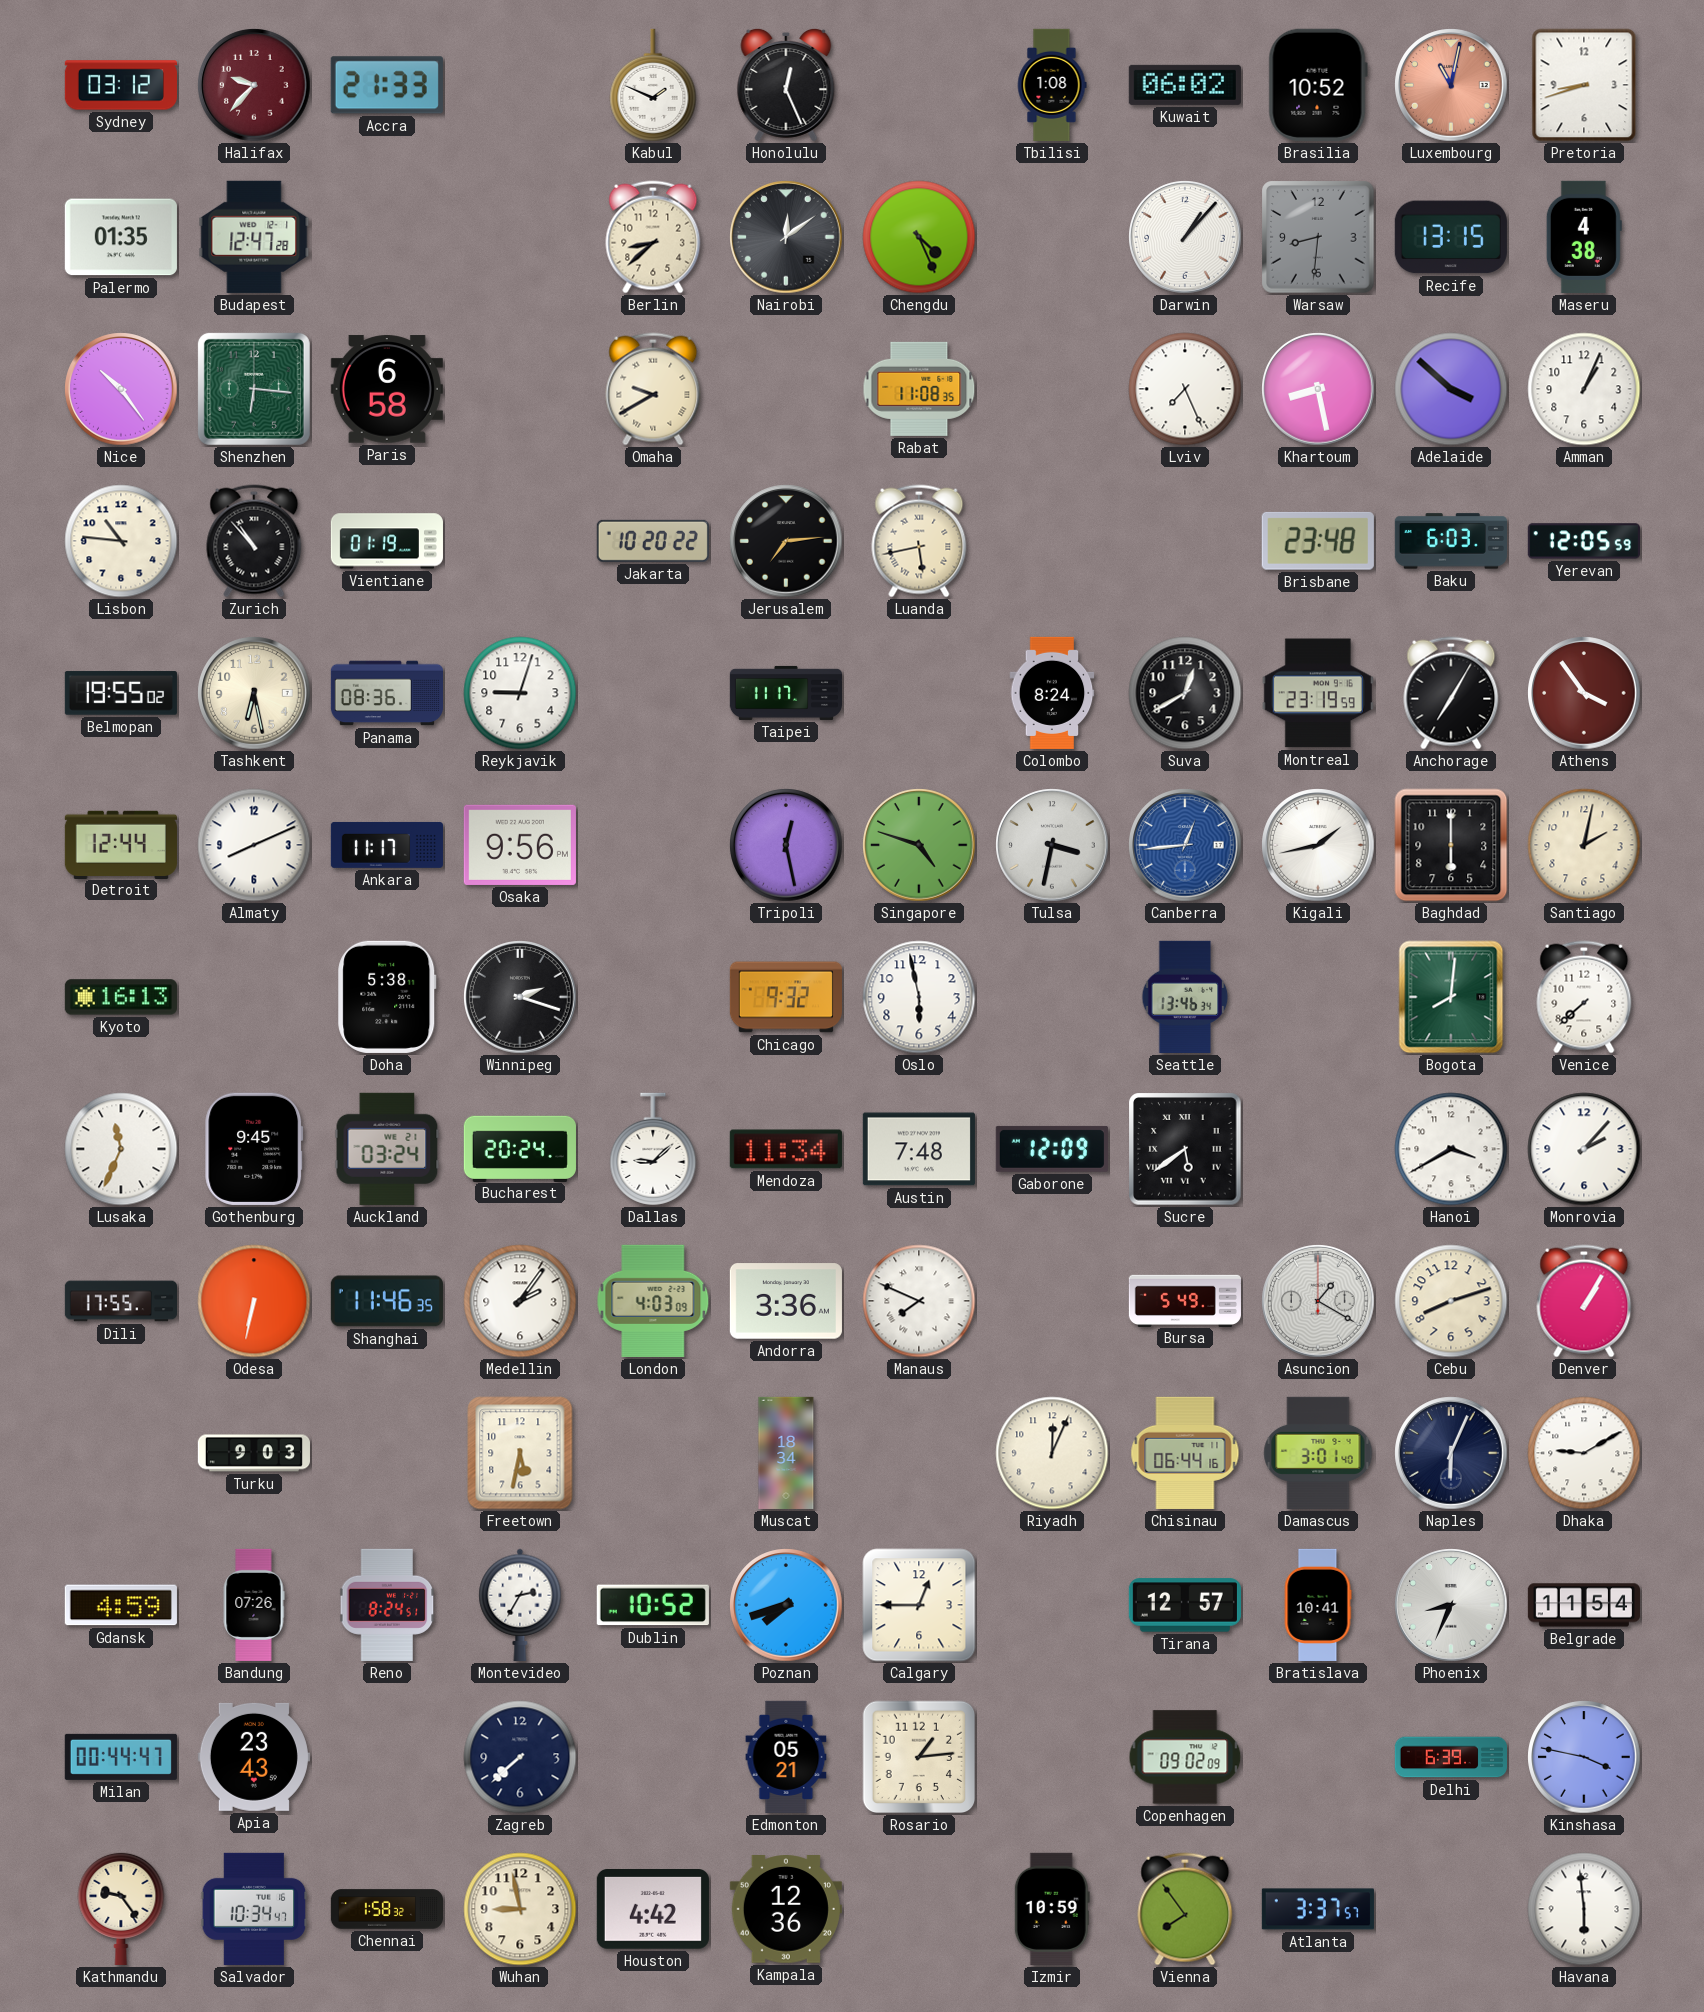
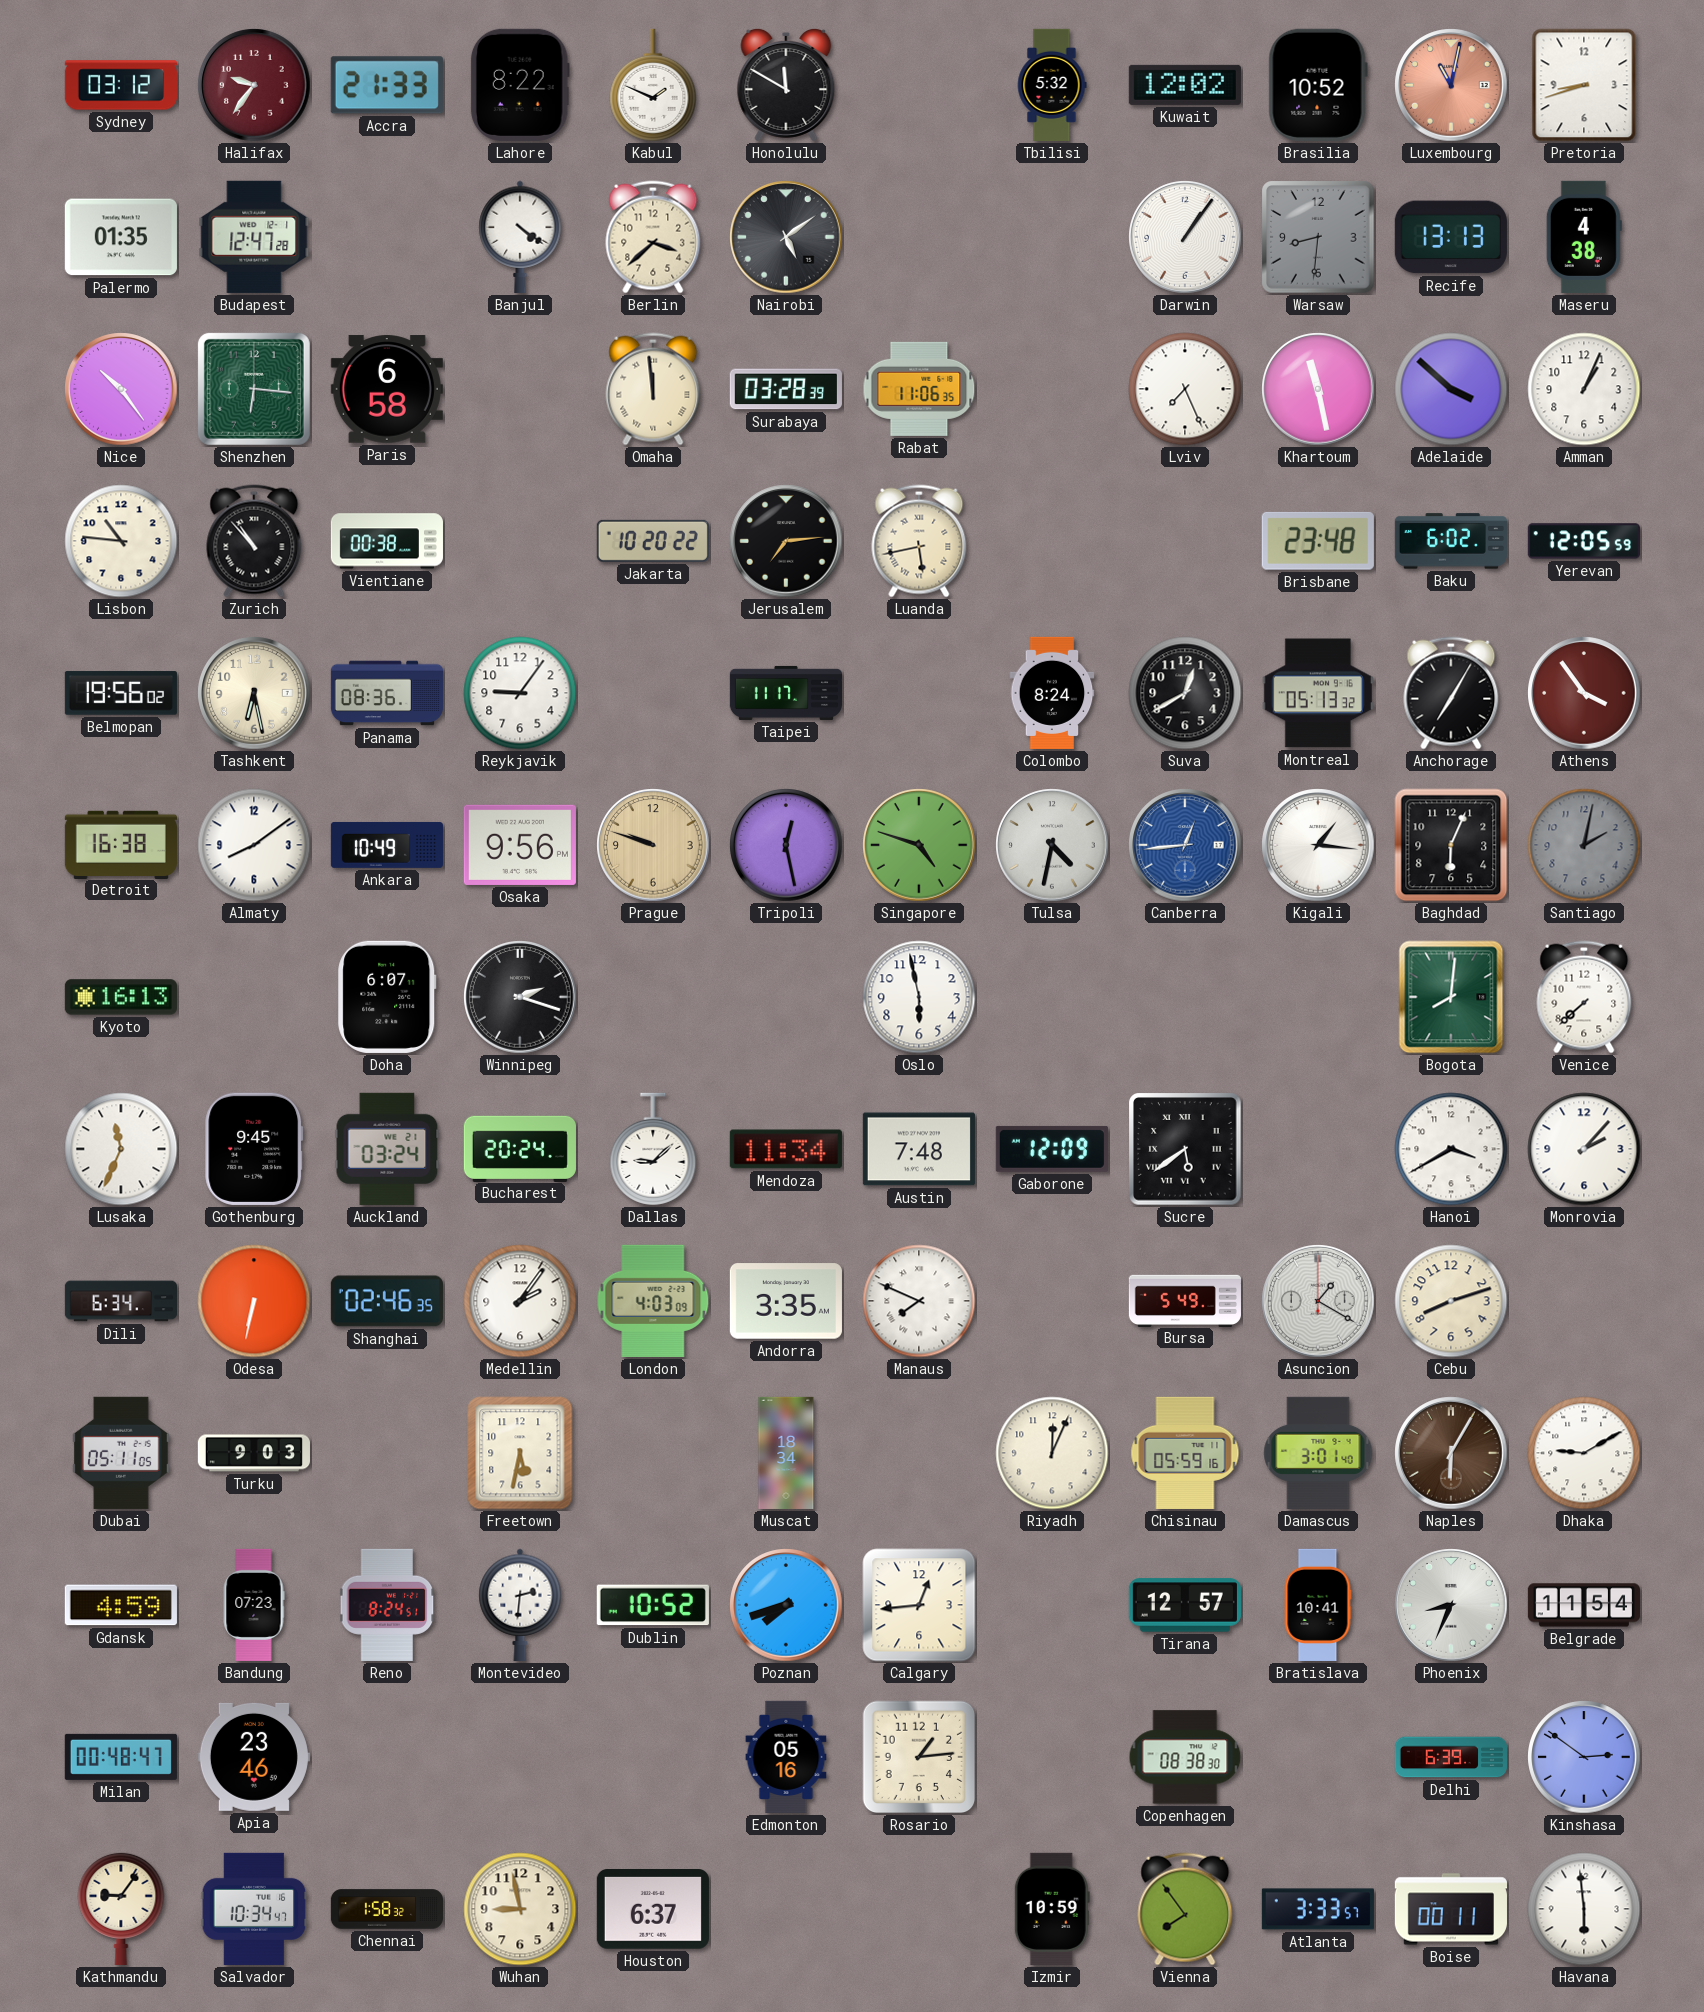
Halifax: 9:37 -> 9:36 (254, 85)
Lahore: none -> 8:22 (520, 85)
Honolulu: 12:26 -> 11:50 (786, 85)
Tbilisi: 1:08 -> 5:32 (1052, 85)
Kuwait: 06:02 -> 12:02 (1185, 85)
Banjul: none -> 4:21 (520, 237)
Berlin: 8:38 -> 3:38 (653, 237)
Nairobi: 12:09 -> 5:09 (786, 237)
Chengdu: 4:26 -> none (919, 237)
Darwin: 1:07 -> 1:06 (1185, 237)
Recife: 13:15 -> 13:13 (1451, 237)
Omaha: 9:40 -> 11:59 (653, 389)
Surabaya: none -> 03:28 (786, 389)
Rabat: 11:08 -> 11:06 (919, 389)
Khartoum: 8:28 -> 11:28 (1318, 389)
Vientiane: 01:19 -> 00:38 (387, 541)
Baku: 6:03 -> 6:02 (1451, 541)
Belmopan: 19:55 -> 19:56 (121, 693)
Reykjavik: 9:03 -> 9:06 (520, 693)
Montreal: 23:19 -> 05:13 (1318, 693)
Detroit: 12:44 -> 16:38 (121, 844)
Almaty: 8:11 -> 8:09 (254, 845)
Ankara: 11:17 -> 10:49 (387, 845)
Prague: none -> 9:48 (653, 845)
Tulsa: 3:32 -> 4:32 (1052, 845)
Kigali: 1:43 -> 1:16 (1318, 845)
Baghdad: 6:00 -> 6:04 (1451, 845)
Santiago dial: cream -> grey (1584, 845)
Doha: 5:38 -> 6:07 (387, 997)
Chicago: 9:32 -> none (786, 997)
Seattle: 13:46 -> none (1185, 997)
Dili: 17:55 -> 6:34 (120, 1301)
Shanghai: 11:46 -> 02:46 (387, 1301)
Andorra: 3:36 -> 3:35 (786, 1301)
Denver: 1:05 -> none (1584, 1301)
Dubai: none -> 05:11 (121, 1453)
Chisinau: 06:44 -> 05:59 (1185, 1453)
Naples: 6:04 -> 6:05 (1451, 1453)
Naples dial: navy -> brown (1451, 1453)
Bandung: 07:26 -> 07:23 (254, 1605)
Montevideo: 2:35 -> 2:31 (520, 1605)
Calgary: 12:45 -> 12:44 (919, 1605)
Milan: 00:44 -> 00:48 (121, 1757)
Apia: 23:43 -> 23:46 (254, 1757)
Zagreb: 7:38 -> none (520, 1757)
Edmonton: 05:21 -> 05:16 (786, 1757)
Copenhagen: 09:02 -> 08:38 (1185, 1757)
Kinshasa: 3:47 -> 2:51 (1584, 1757)
Kathmandu: 9:24 -> 9:06 (121, 1908)
Houston: 4:42 -> 6:37 (653, 1910)
Kampala: 12:36 -> none (786, 1910)
Atlanta: 3:37 -> 3:33 (1318, 1909)
Boise: none -> 00:11 (1451, 1909)
